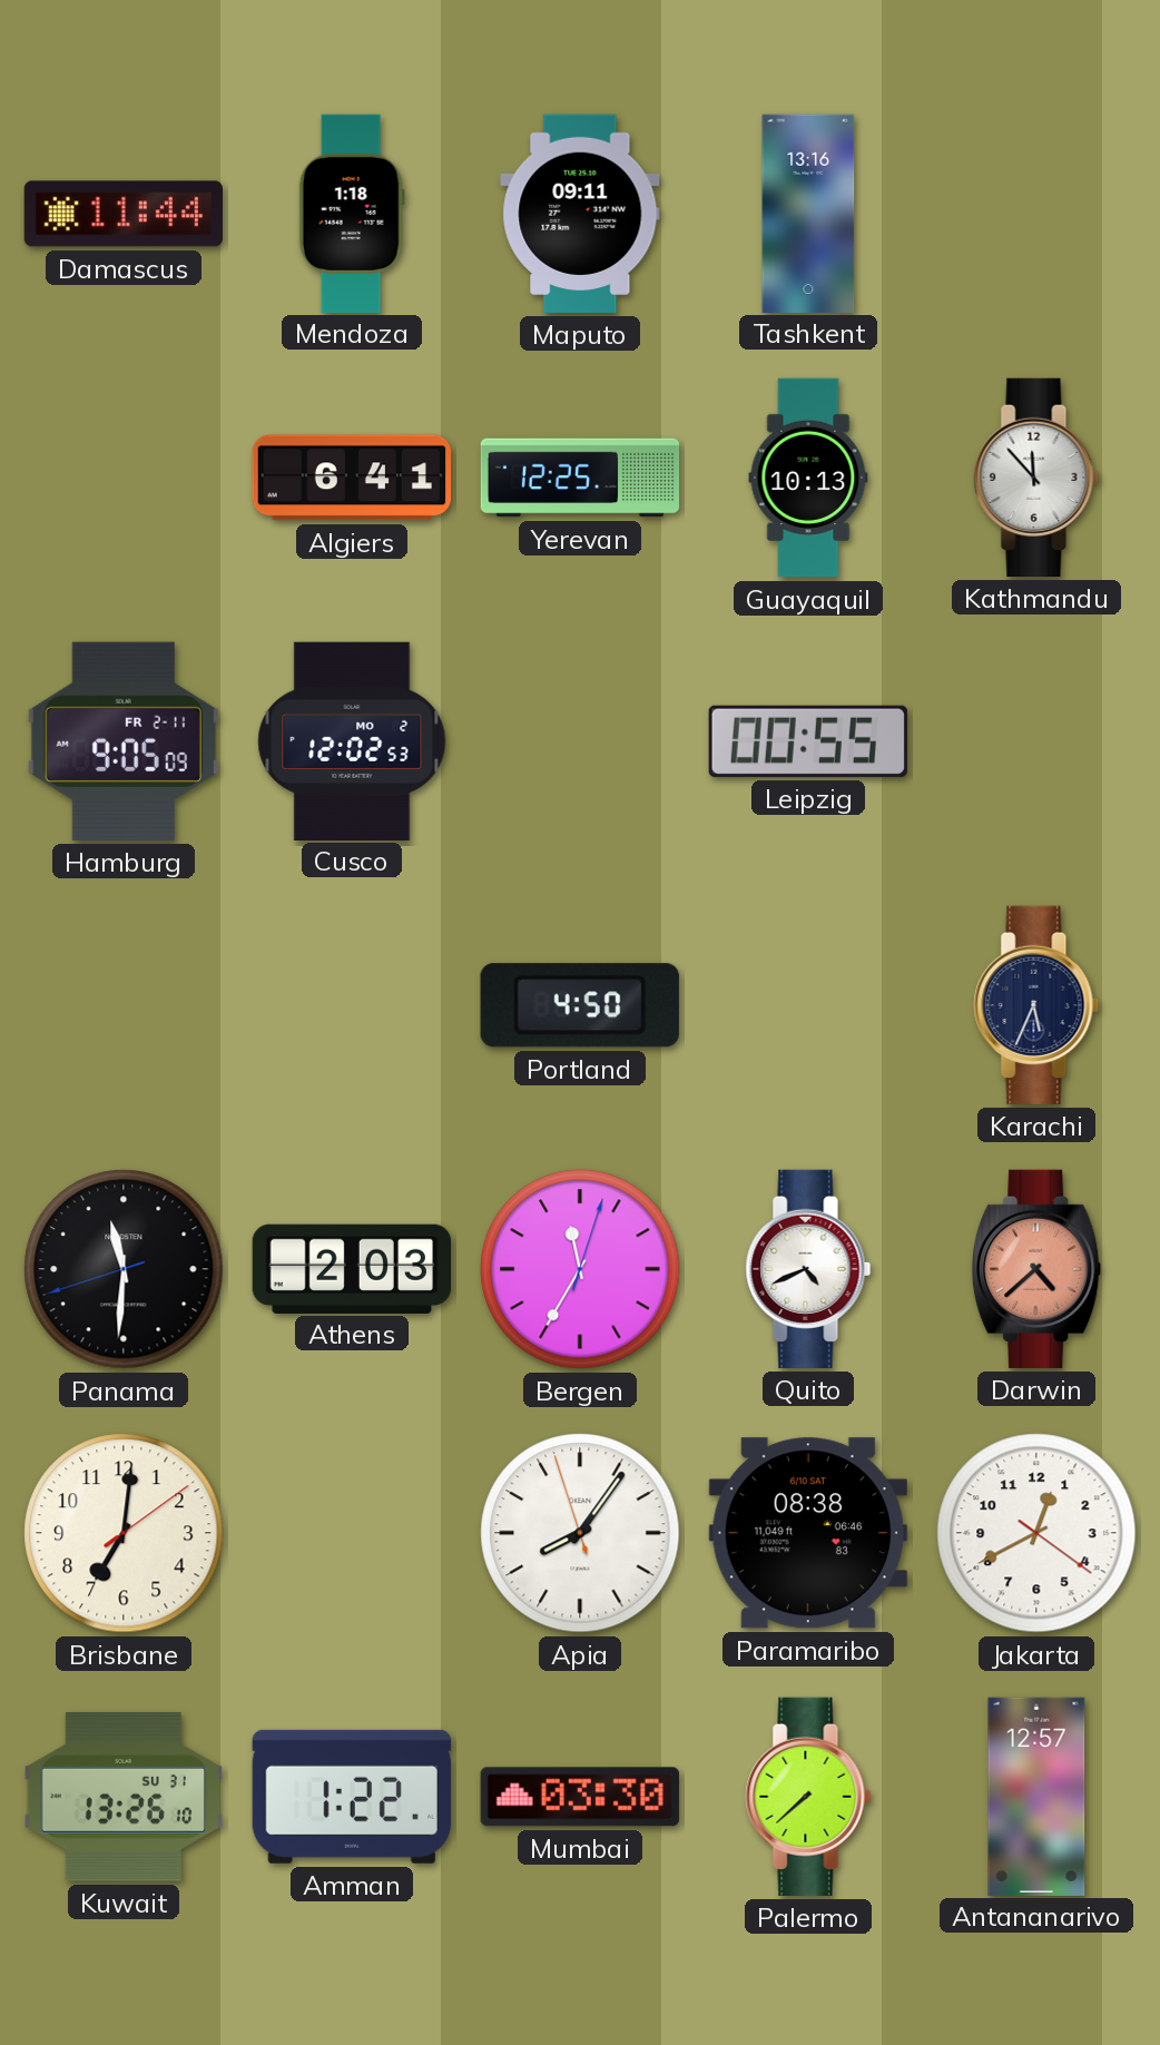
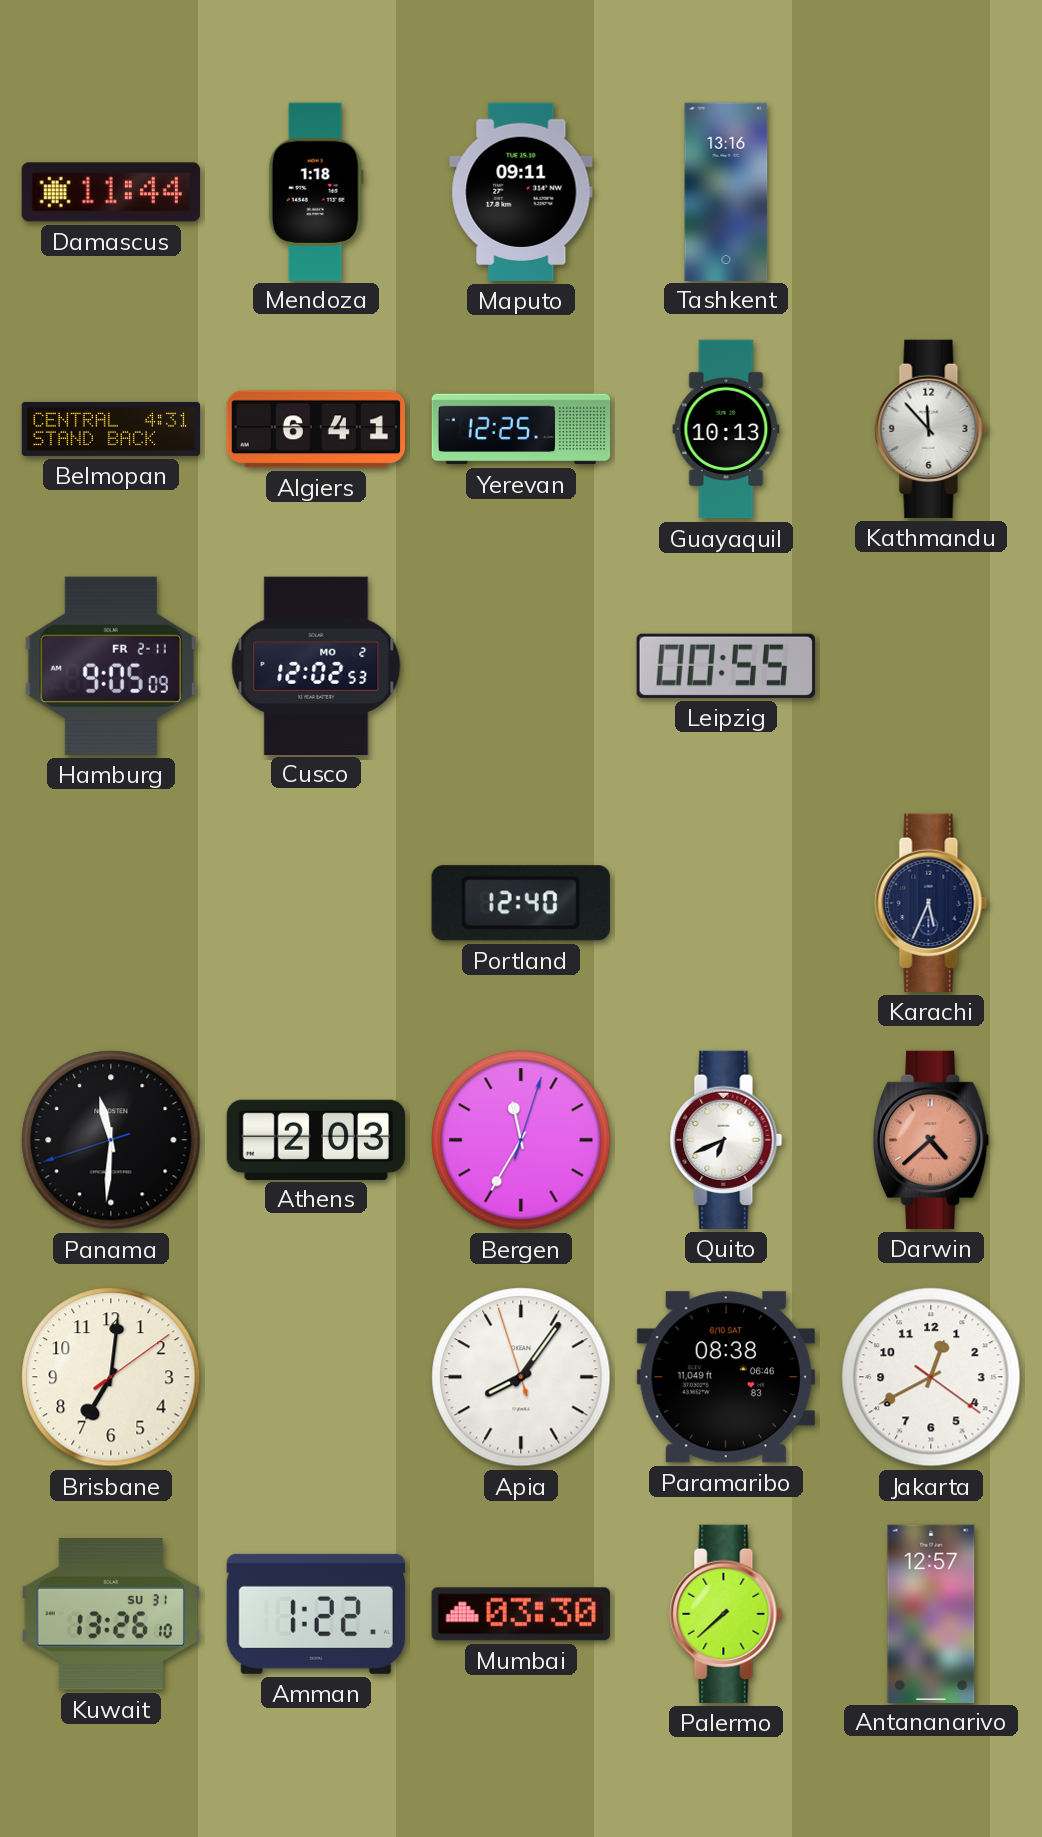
Belmopan: none -> 4:31 (111, 429)
Portland: 4:50 -> 12:40 (521, 903)
Quito: 4:41 -> 6:41 (726, 1140)
